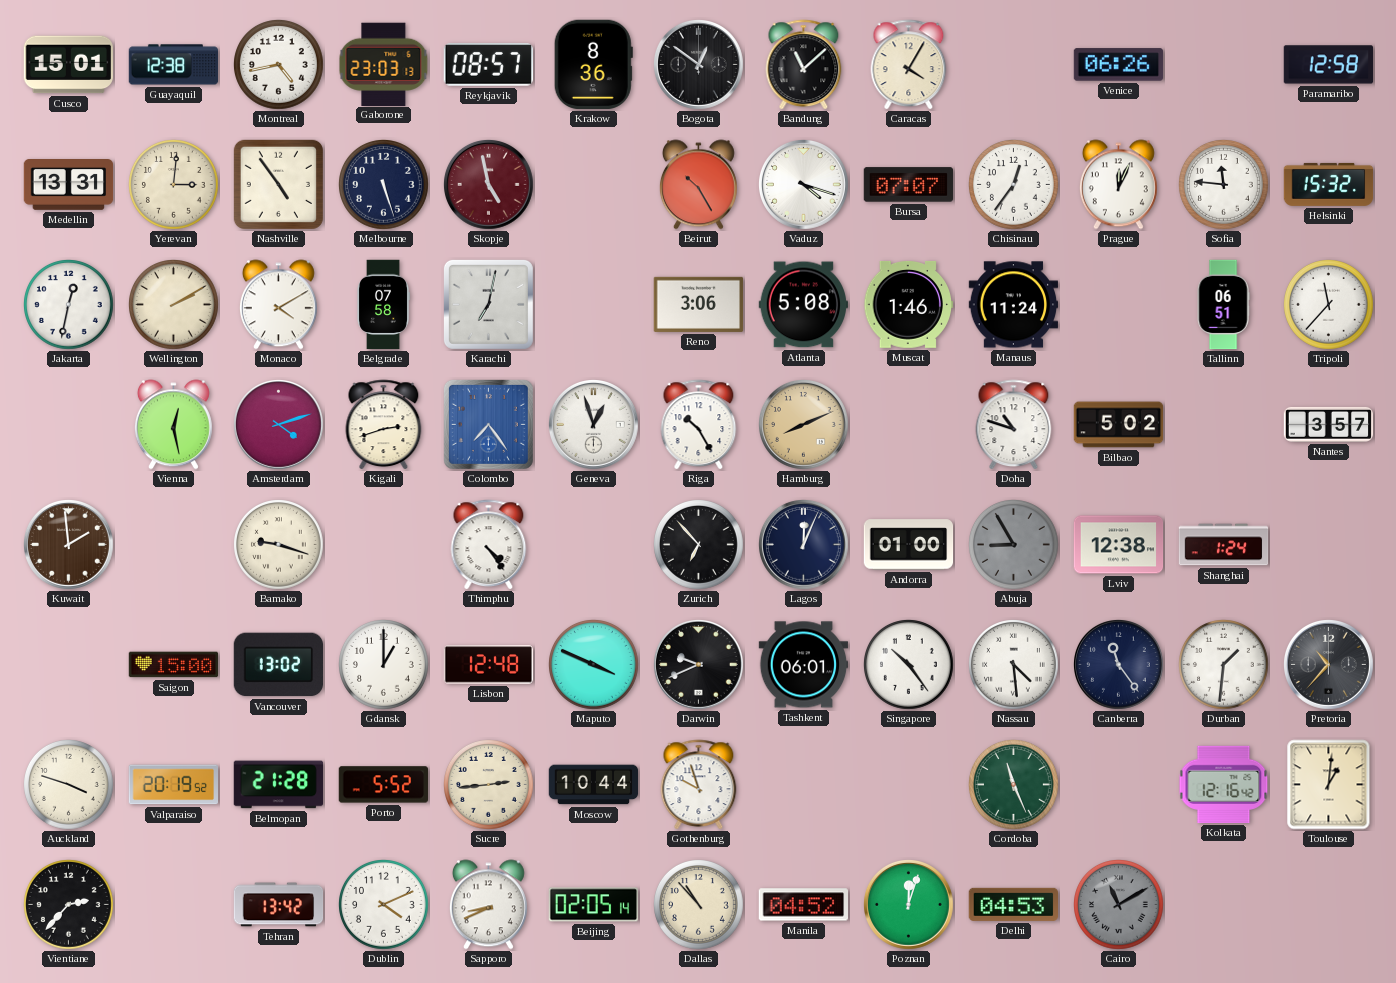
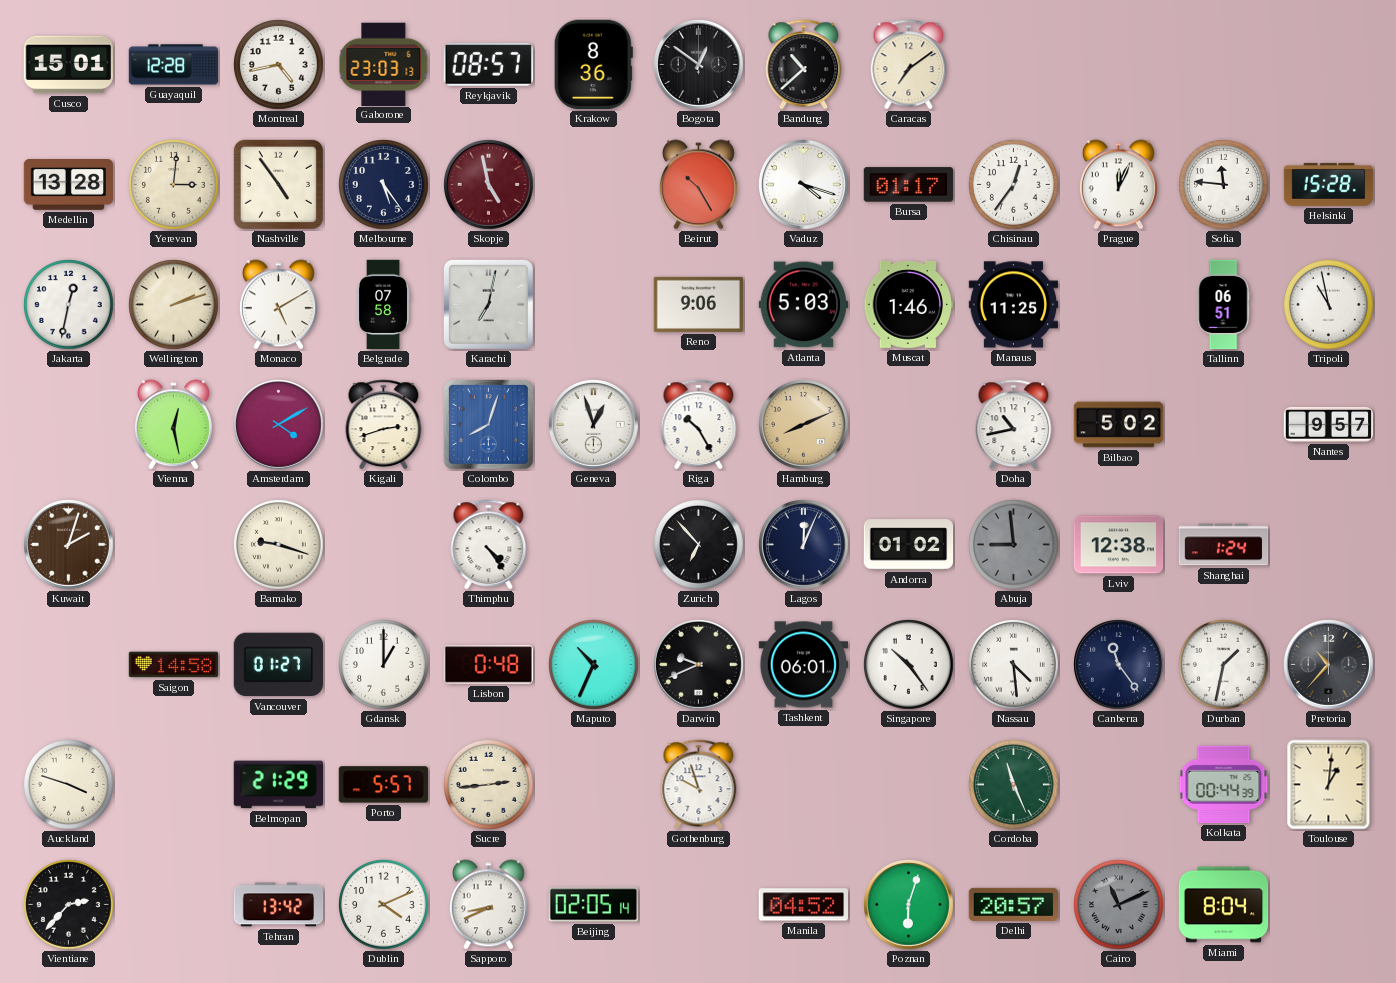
Guayaquil: 12:38 -> 12:28 (174, 65)
Bandung: 11:08 -> 10:38 (804, 65)
Caracas: 4:05 -> 7:09 (909, 65)
Venice: 06:26 -> none (1119, 65)
Paramaribo: 12:58 -> none (1329, 65)
Medellin: 13:31 -> 13:28 (69, 185)
Melbourne: 5:27 -> 5:24 (384, 185)
Bursa: 07:07 -> 01:17 (909, 185)
Helsinki: 15:32 -> 15:28 (1329, 184)
Wellington: 2:10 -> 2:12 (174, 305)
Monaco: 4:10 -> 5:10 (278, 305)
Reno: 3:06 -> 9:06 (699, 304)
Atlanta: 5:08 -> 5:03 (804, 305)
Manaus: 11:24 -> 11:25 (1014, 305)
Tripoli: 11:37 -> 10:58 (1329, 305)
Amsterdam: 4:12 -> 4:10 (279, 425)
Colombo: 7:24 -> 8:03 (488, 424)
Doha: 10:48 -> 10:43 (1014, 425)
Nantes: 3:57 -> 9:57 (1329, 424)
Kuwait: 1:59 -> 2:03 (69, 545)
Andorra: 01:00 -> 01:02 (909, 545)
Abuja: 8:55 -> 8:59 (1014, 545)
Saigon: 15:00 -> 14:58 (174, 665)
Vancouver: 13:02 -> 01:27 (278, 665)
Lisbon: 12:48 -> 0:48 (489, 665)
Maputo: 3:49 -> 10:34 (594, 665)
Durban: 1:31 -> 1:32 (1224, 665)
Valparaiso: 20:19 -> none (174, 785)
Belmopan: 21:28 -> 21:29 (279, 785)
Porto: 5:52 -> 5:57 (384, 785)
Moscow: 10:44 -> none (594, 785)
Kolkata: 12:16 -> 00:44 (1224, 784)
Dallas: 10:53 -> none (699, 905)
Poznan: 12:03 -> 6:03 (909, 905)
Delhi: 04:53 -> 20:57 (1013, 904)
Cairo: 11:10 -> 11:11 (1119, 905)
Miami: none -> 8:04 (1224, 905)
